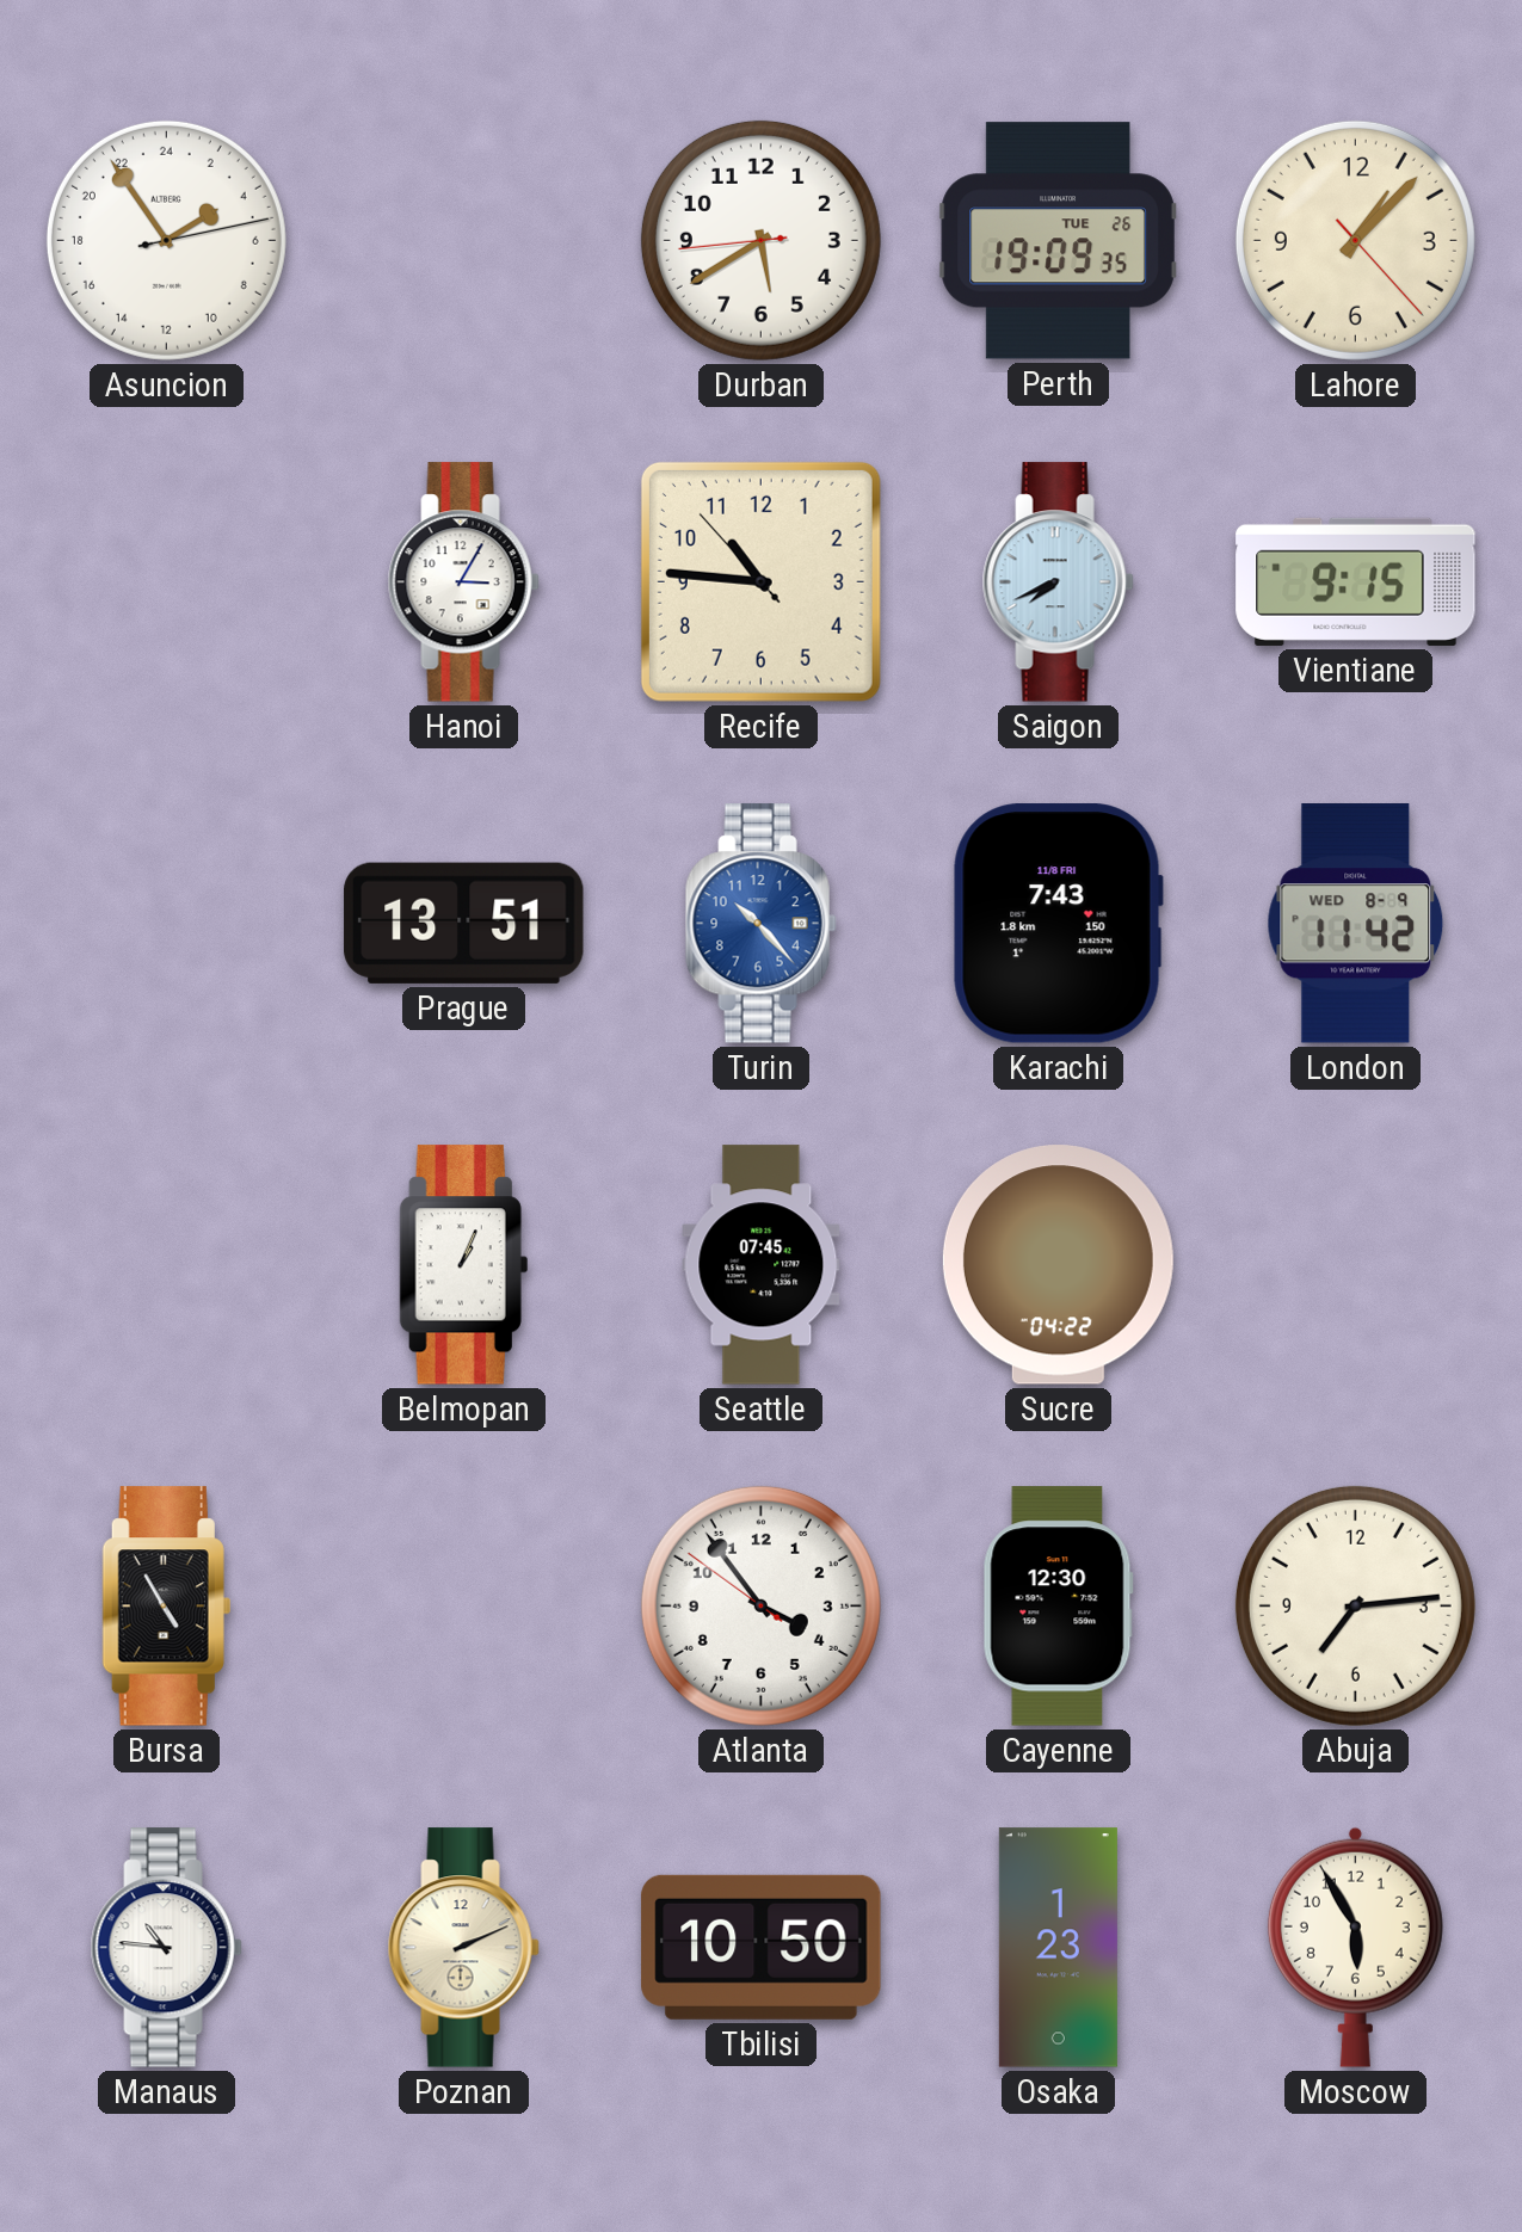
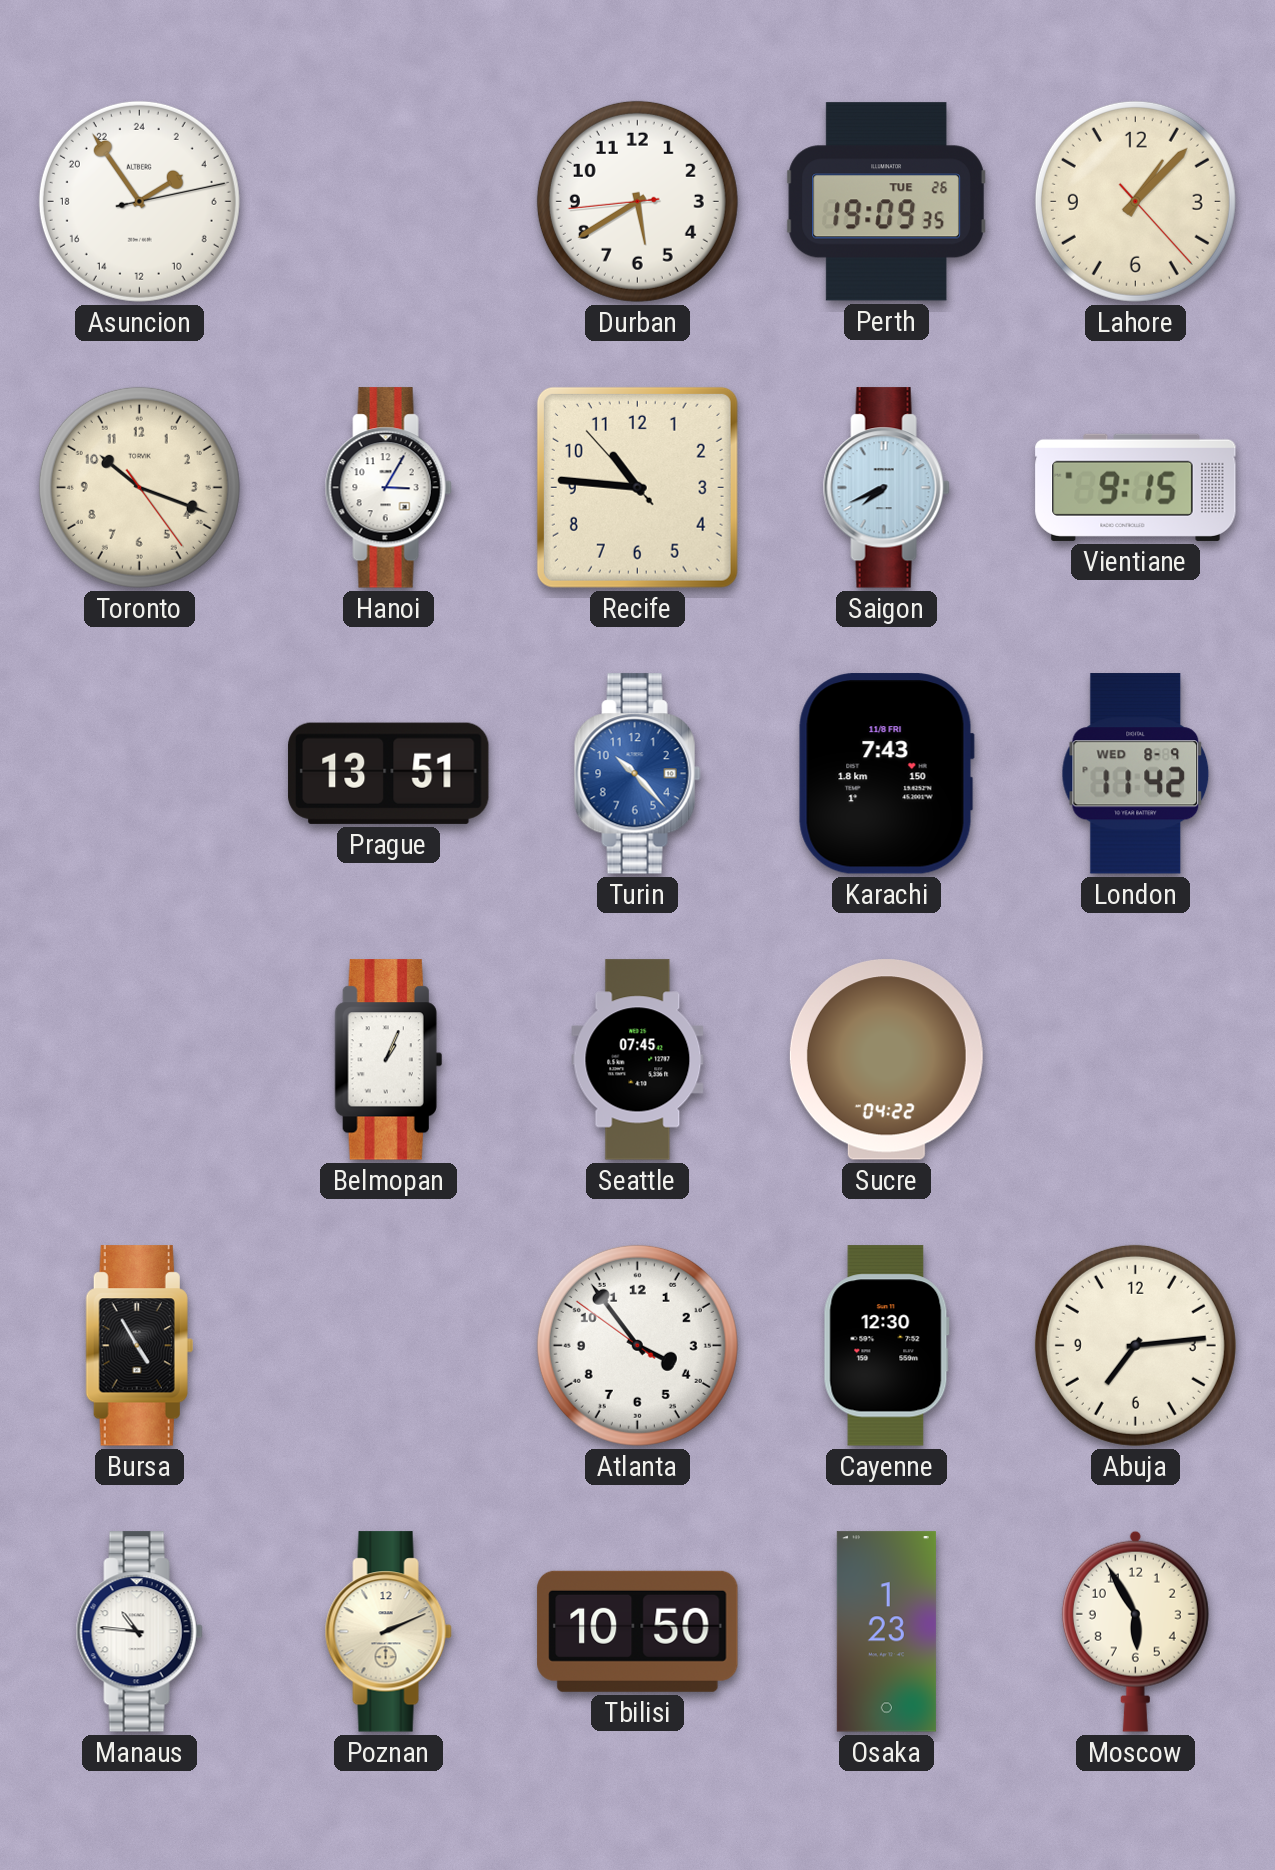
Toronto: none -> 10:18 (139, 487)
